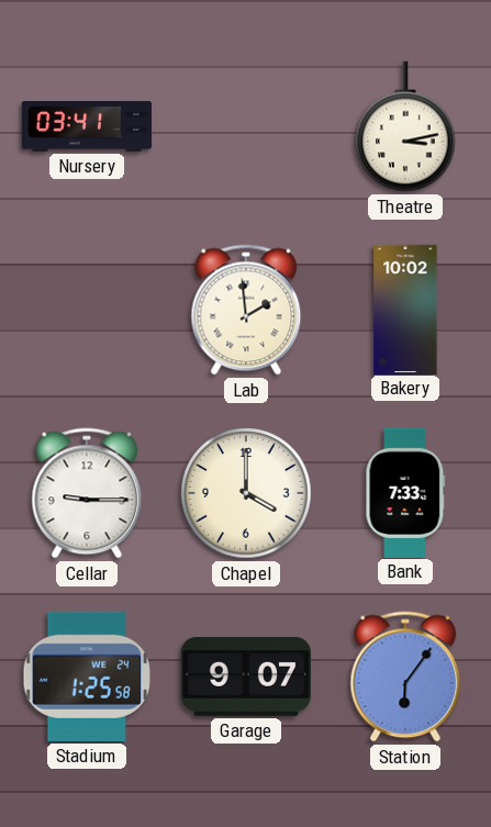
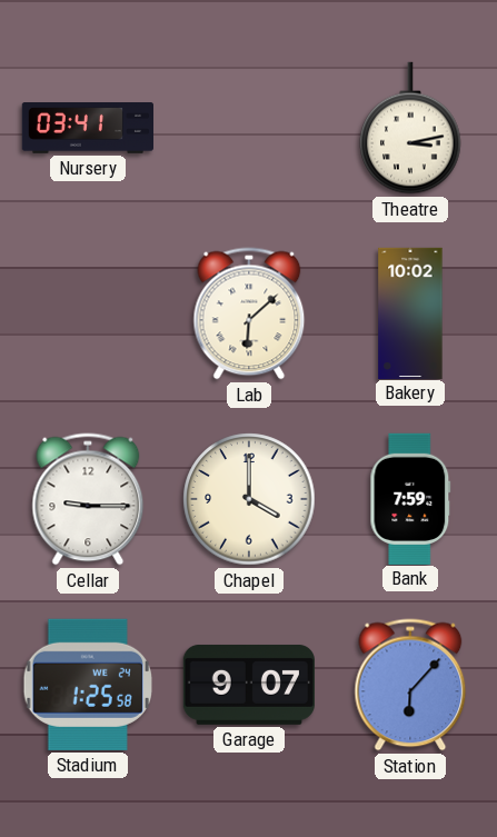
Lab: 1:59 -> 6:08 (249, 313)
Bank: 7:33 -> 7:59 (410, 498)
Station: 6:06 -> 6:07 (410, 685)
